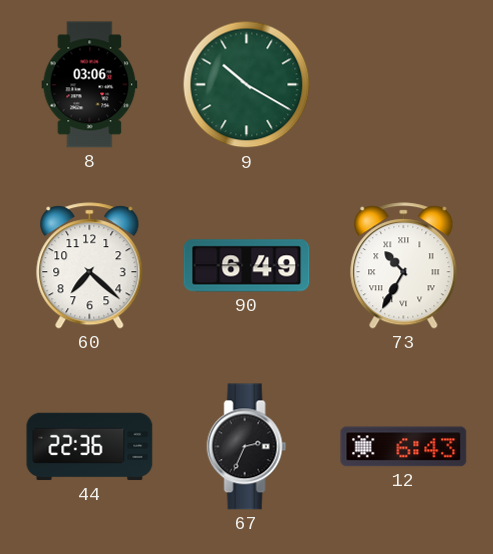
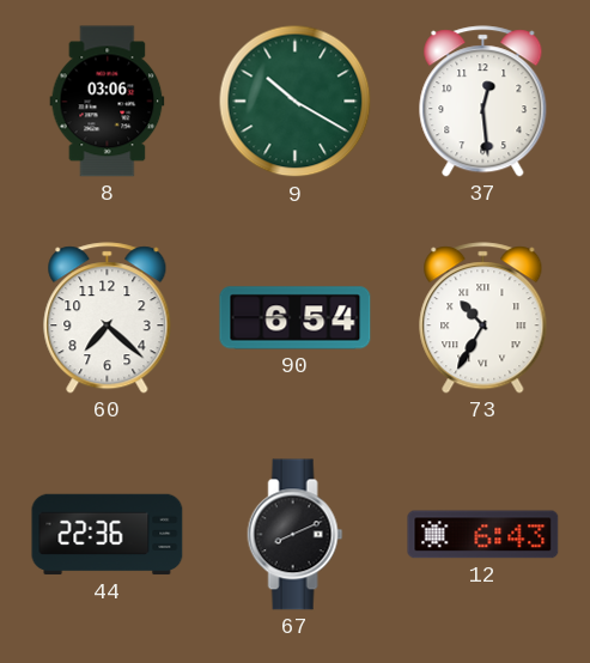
37: none -> 12:29 (483, 102)
90: 6:49 -> 6:54 (296, 318)
67: 2:34 -> 8:11 (296, 535)
